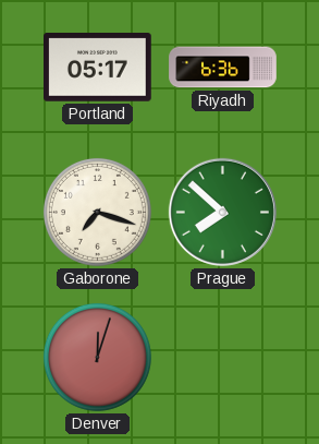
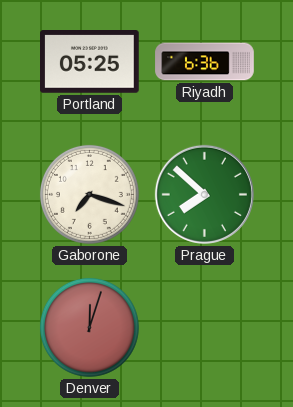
Portland: 05:17 -> 05:25 (90, 62)
